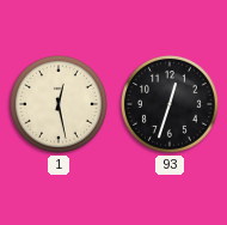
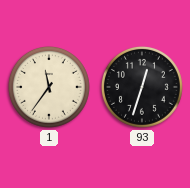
1: 12:28 -> 11:36 (49, 87)
